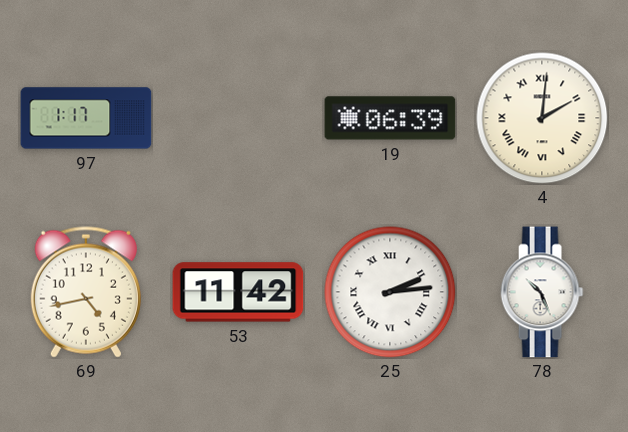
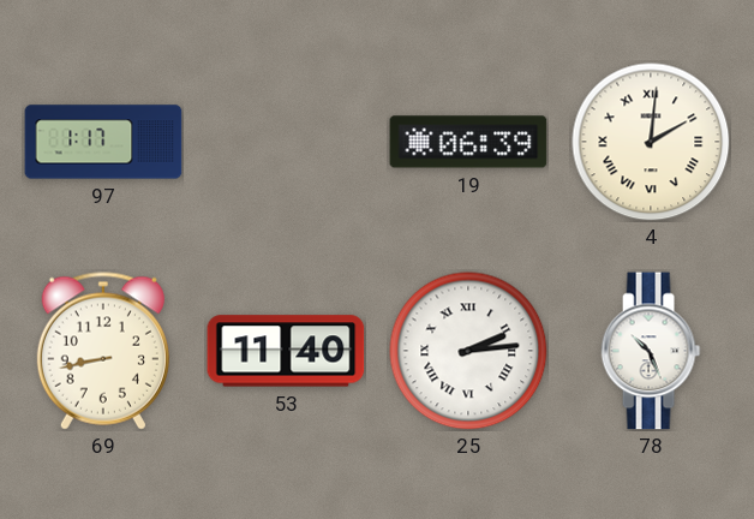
69: 4:43 -> 8:43 (103, 351)
53: 11:42 -> 11:40 (286, 351)
